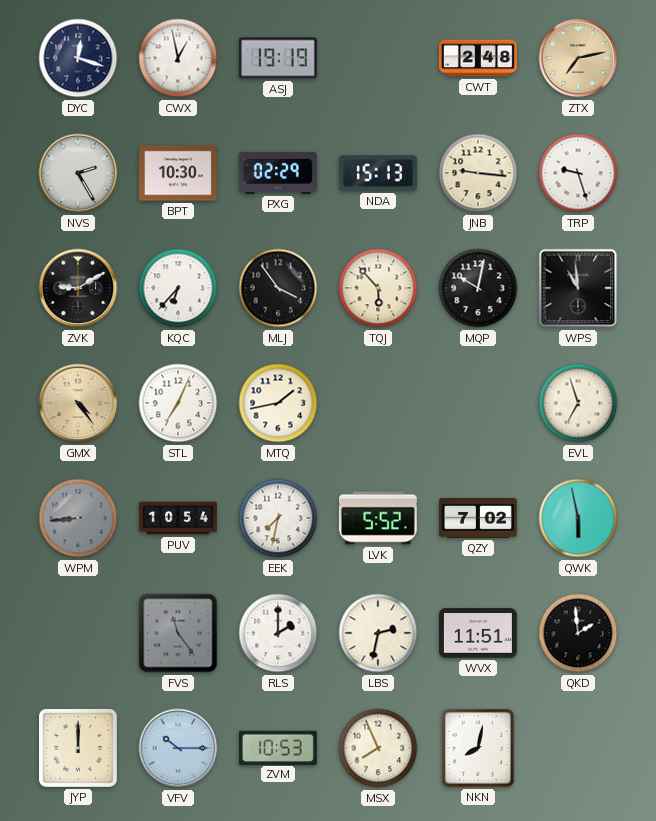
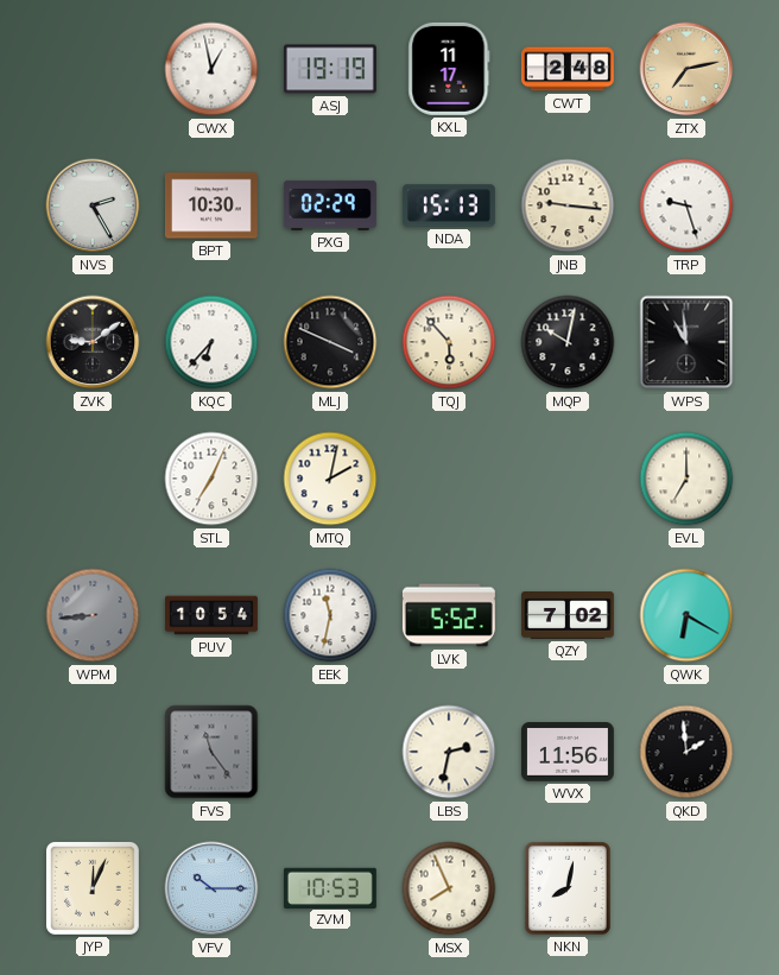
DYC: 12:18 -> none (78, 58)
KXL: none -> 11:17 (449, 69)
ZVK: 9:10 -> 9:09 (93, 342)
MLJ: 3:54 -> 3:49 (330, 342)
GMX: 4:24 -> none (78, 403)
MTQ: 1:43 -> 2:02 (330, 479)
EVL: 6:57 -> 7:00 (686, 479)
EEK: 7:32 -> 11:32 (330, 615)
QWK: 5:58 -> 6:20 (686, 615)
RLS: 2:00 -> none (278, 633)
WVX: 11:51 -> 11:56 (568, 752)
JYP: 12:00 -> 12:04 (93, 888)
